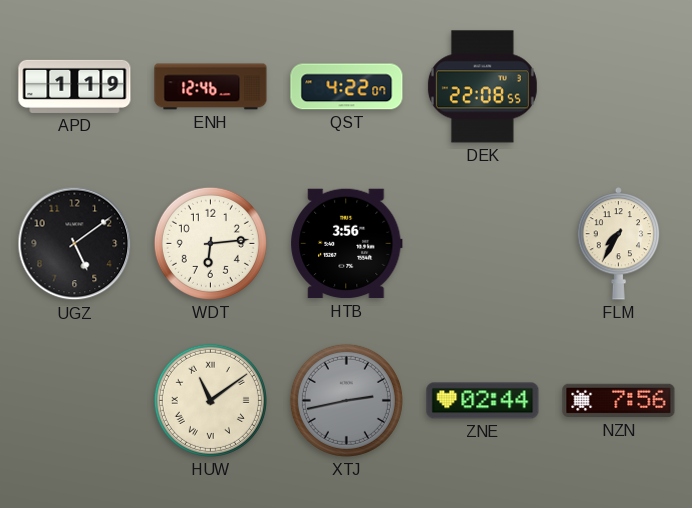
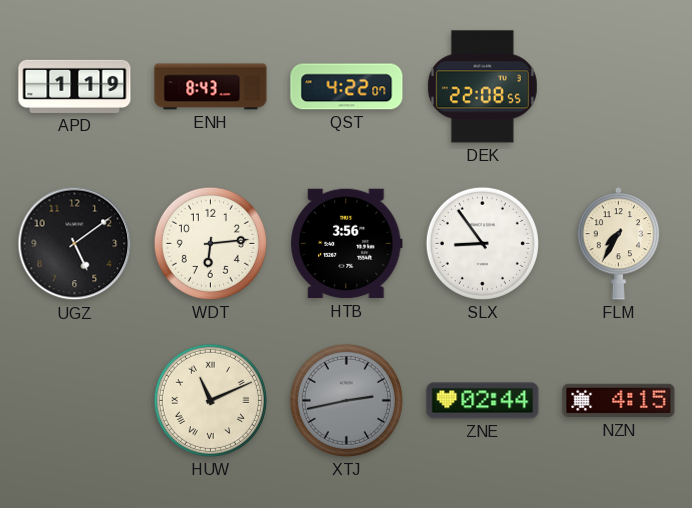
ENH: 12:46 -> 8:43 (211, 87)
SLX: none -> 8:54 (482, 243)
HUW: 11:09 -> 11:11 (210, 400)
NZN: 7:56 -> 4:15 (619, 401)
